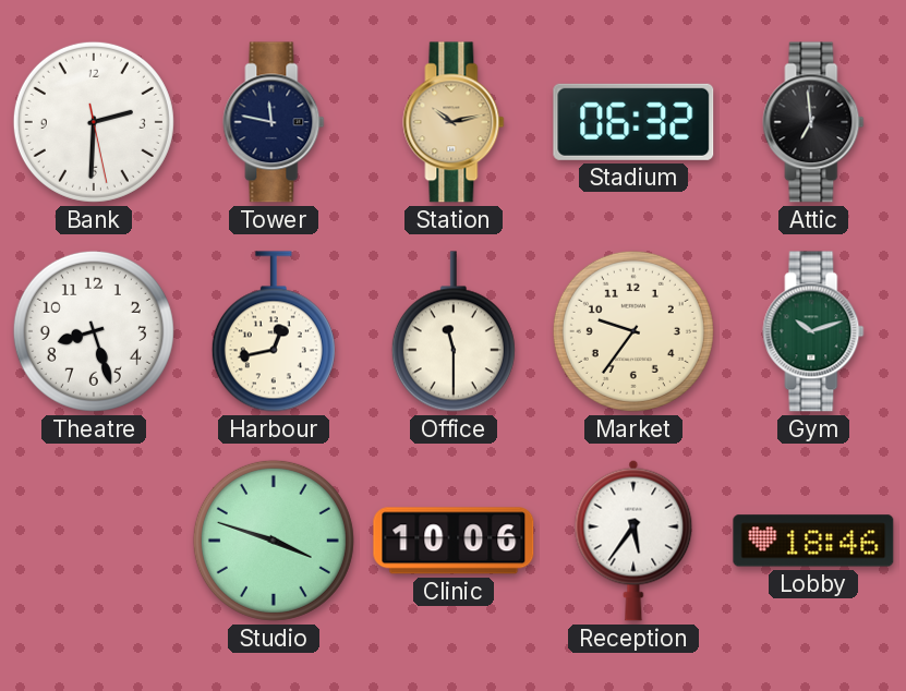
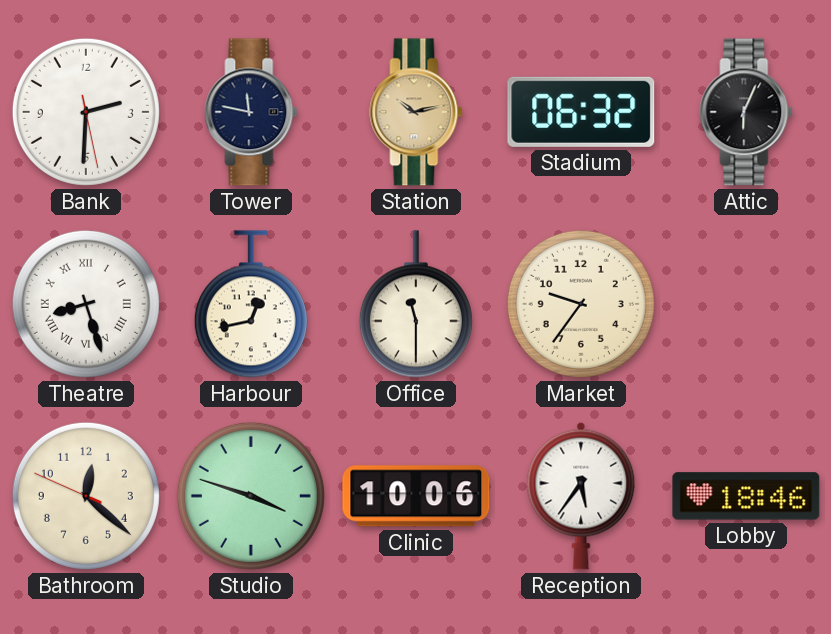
Attic: 6:59 -> 6:04 (746, 112)
Theatre numerals: Arabic -> Roman (86, 304)
Gym: 10:12 -> none (813, 331)
Bathroom: none -> 12:21 (86, 496)
